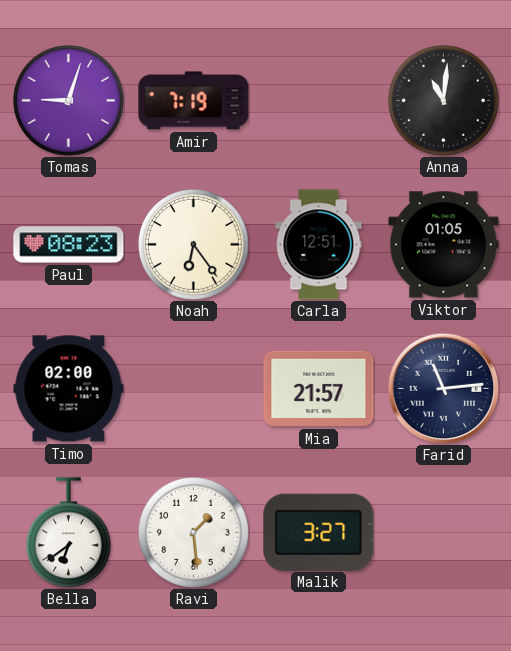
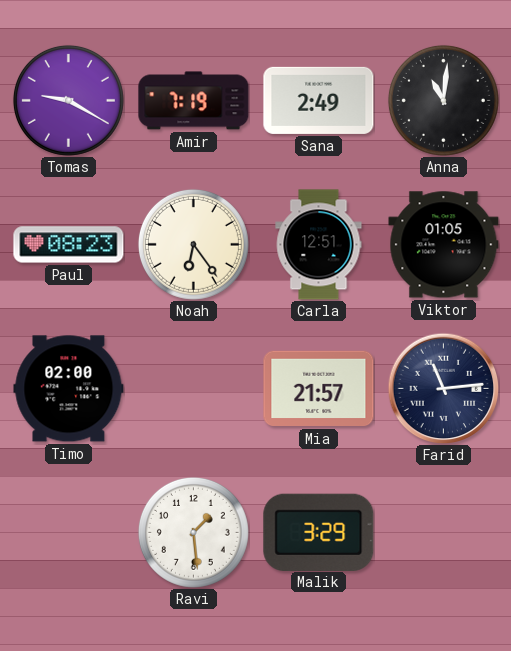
Tomas: 9:03 -> 9:20 (68, 100)
Sana: none -> 2:49 (319, 100)
Bella: 6:39 -> none (68, 533)
Malik: 3:27 -> 3:29 (319, 532)
